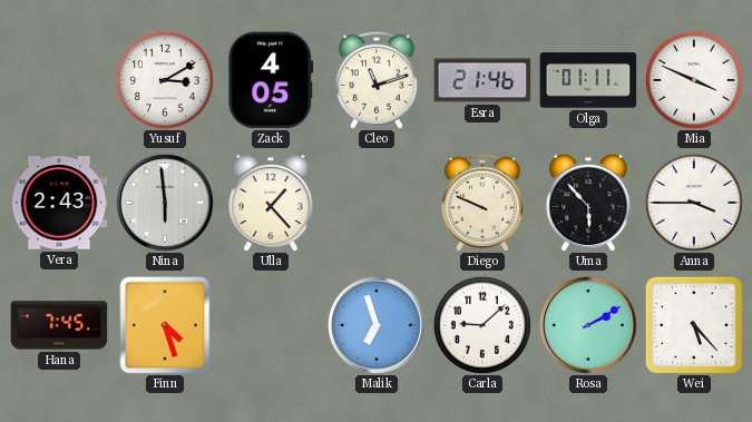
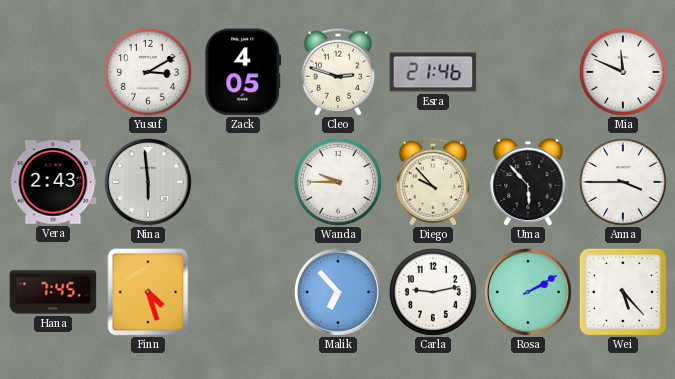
Cleo: 11:12 -> 2:48 (338, 72)
Olga: 01:11 -> none (588, 80)
Mia: 3:49 -> 11:49 (623, 72)
Ulla: 1:23 -> none (271, 203)
Wanda: none -> 9:45 (338, 182)
Diego: 9:49 -> 9:53 (433, 182)
Malik: 6:57 -> 6:53 (338, 292)
Carla: 9:08 -> 9:13 (433, 292)
